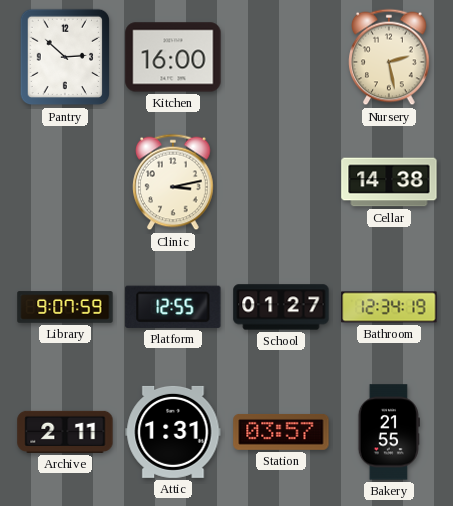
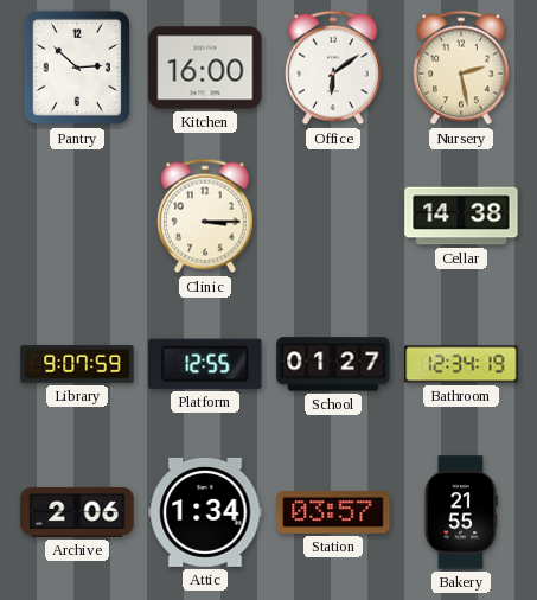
Office: none -> 6:09 (333, 68)
Clinic: 3:13 -> 3:15 (205, 216)
Archive: 2:11 -> 2:06 (77, 512)
Attic: 1:31 -> 1:34 (205, 512)
